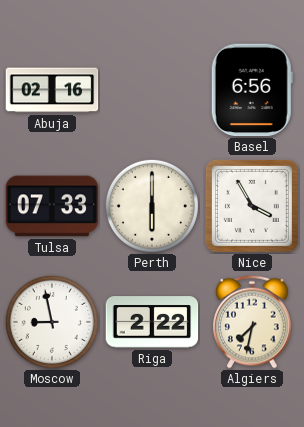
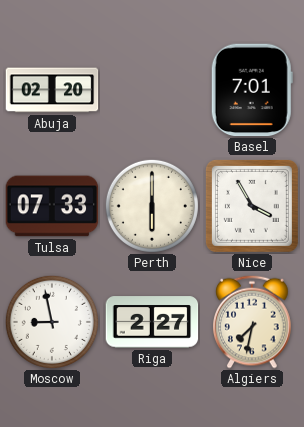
Abuja: 02:16 -> 02:20 (52, 90)
Basel: 6:56 -> 7:01 (252, 90)
Riga: 2:22 -> 2:27 (152, 322)
